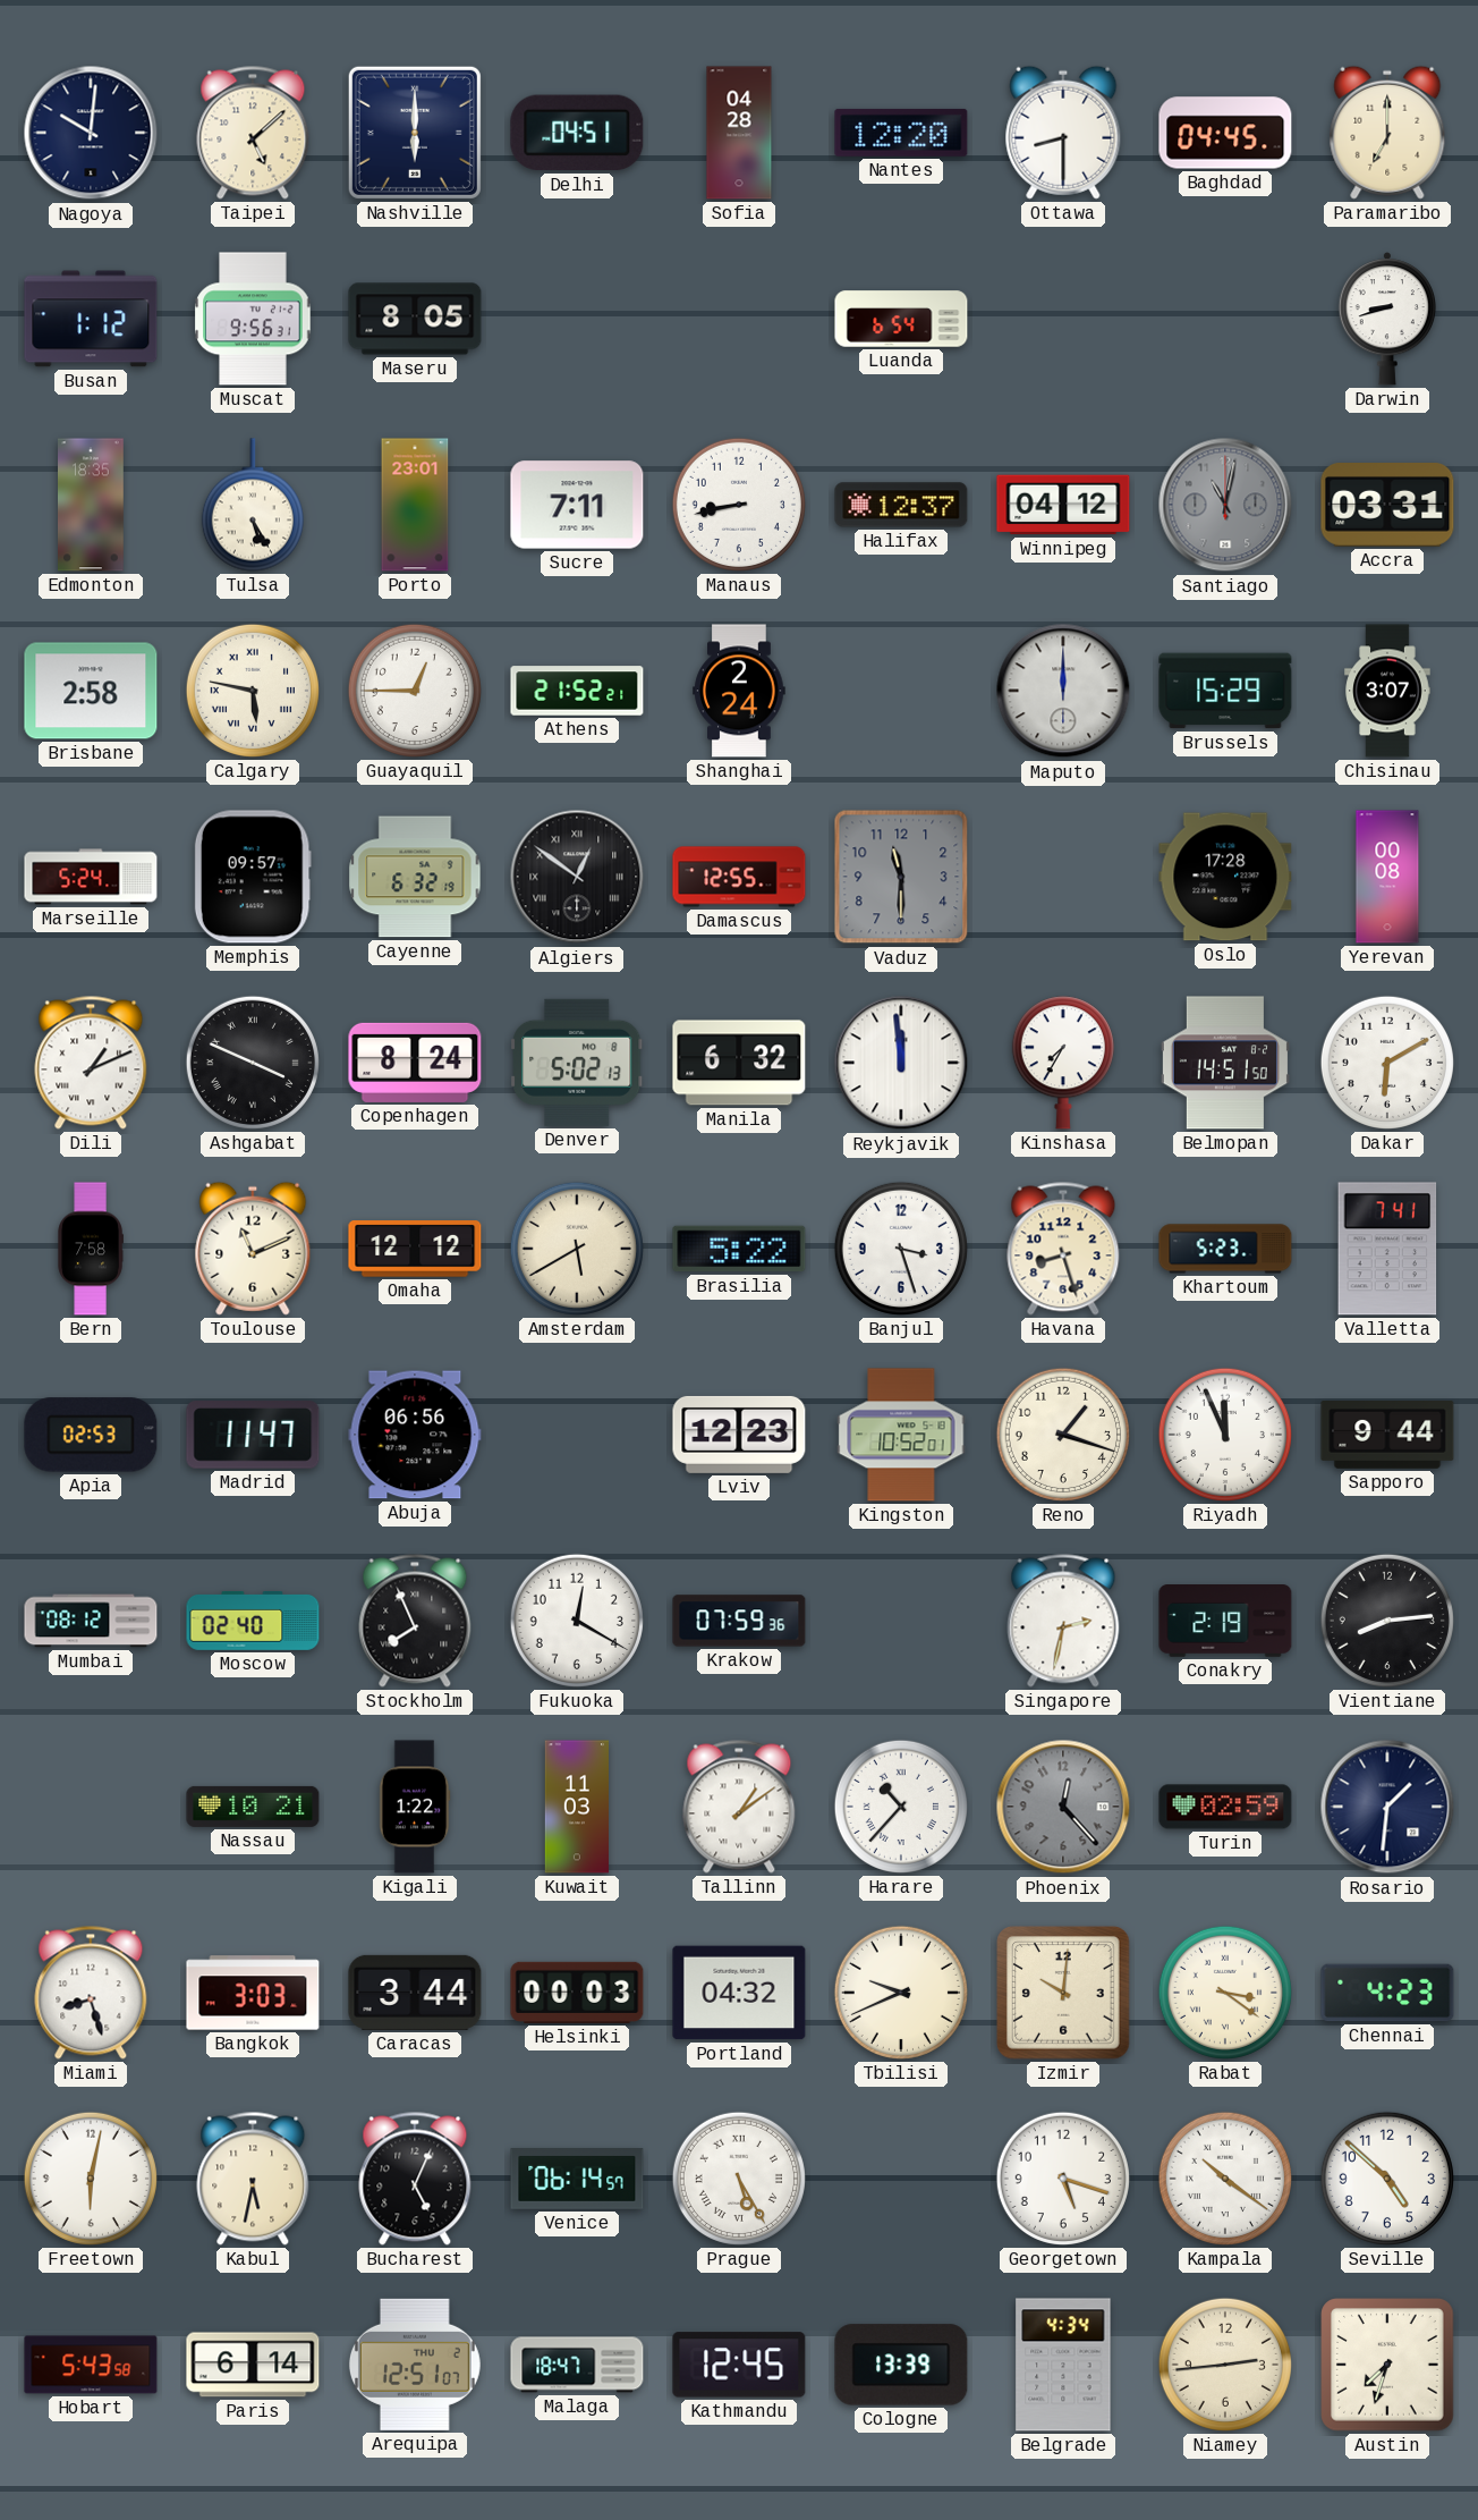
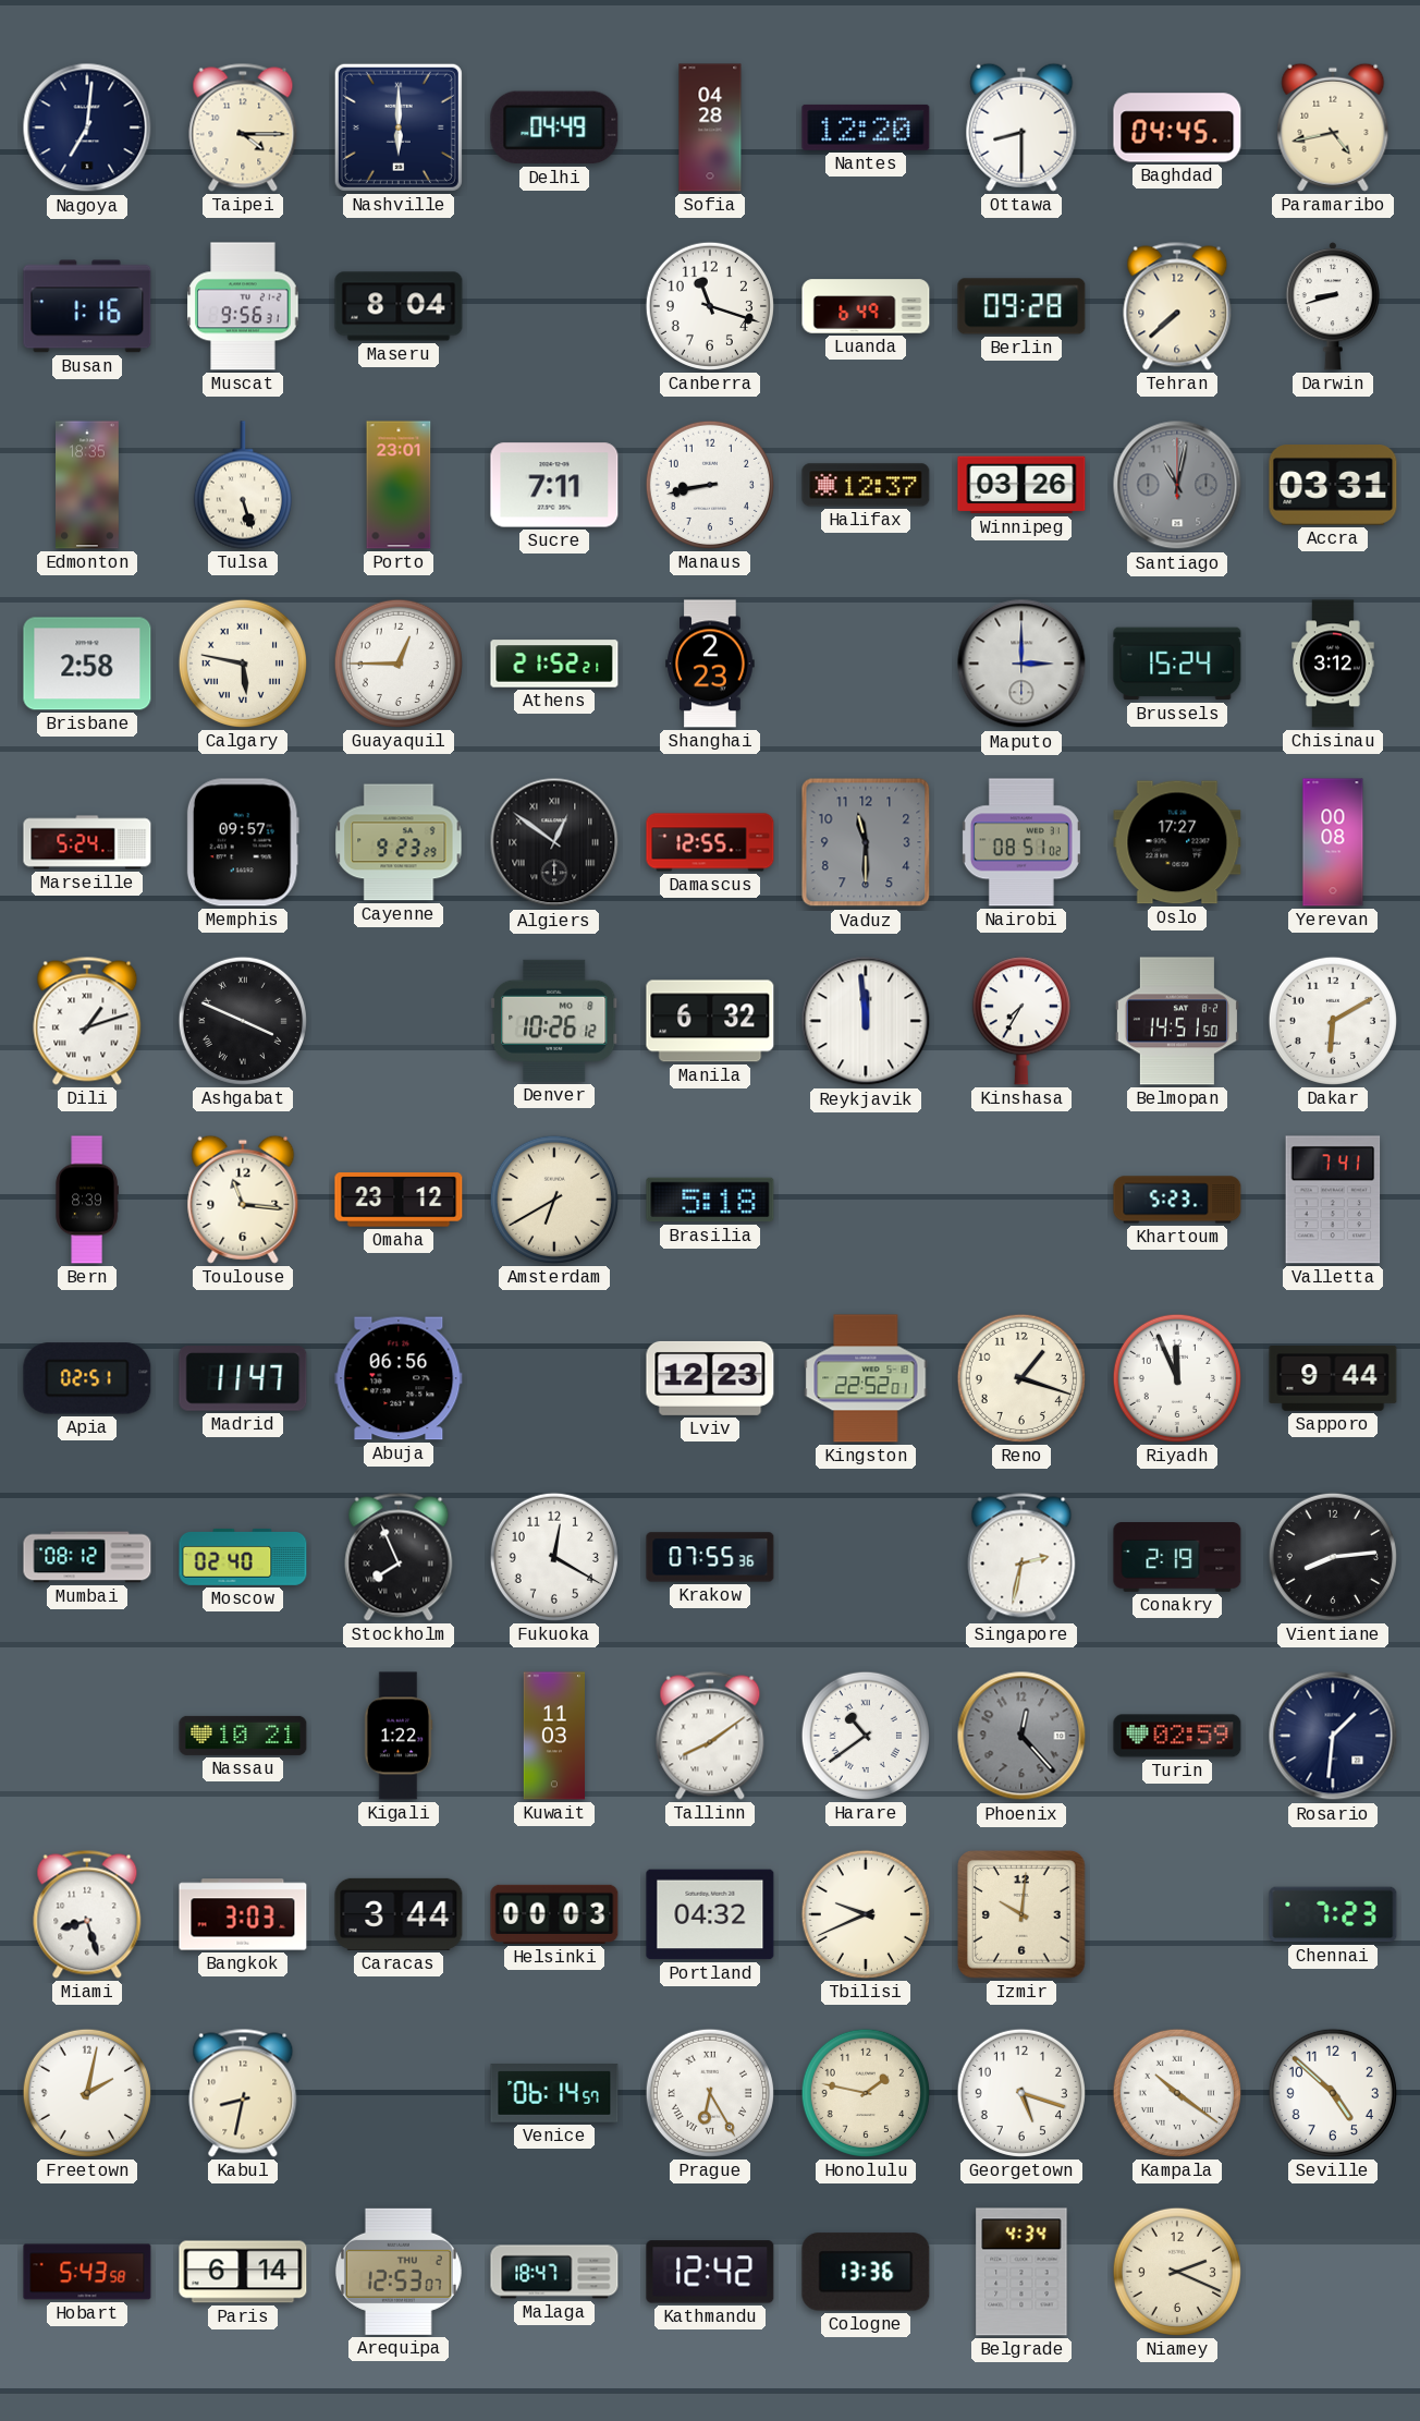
Nagoya: 10:01 -> 7:01 (87, 127)
Taipei: 5:08 -> 4:15 (243, 127)
Delhi: 04:51 -> 04:49 (554, 127)
Paramaribo: 7:00 -> 4:43 (1333, 127)
Busan: 1:12 -> 1:16 (87, 306)
Maseru: 8:05 -> 8:04 (399, 306)
Canberra: none -> 11:18 (710, 306)
Luanda: 6:54 -> 6:49 (866, 306)
Berlin: none -> 09:28 (1021, 306)
Tehran: none -> 7:38 (1177, 306)
Tulsa: 5:25 -> 5:27 (243, 485)
Winnipeg: 04:12 -> 03:26 (1021, 485)
Shanghai: 2:24 -> 2:23 (710, 664)
Maputo: 12:00 -> 3:00 (1021, 664)
Brussels: 15:29 -> 15:24 (1177, 664)
Chisinau: 3:07 -> 3:12 (1333, 664)
Cayenne: 6:32 -> 9:23 (399, 842)
Nairobi: none -> 08:51 (1021, 842)
Oslo: 17:28 -> 17:27 (1177, 842)
Dili: 1:11 -> 1:12 (87, 1021)
Copenhagen: 8:24 -> none (415, 1063)
Denver: 5:02 -> 10:26 (554, 1021)
Bern: 7:58 -> 8:39 (87, 1200)
Toulouse: 11:11 -> 11:16 (243, 1200)
Omaha: 12:12 -> 23:12 (399, 1200)
Amsterdam: 5:40 -> 6:40 (554, 1200)
Brasilia: 5:22 -> 5:18 (710, 1200)
Banjul: 3:27 -> none (901, 1249)
Havana: 8:27 -> none (1063, 1249)
Apia: 02:53 -> 02:51 (87, 1378)
Kingston: 10:52 -> 22:52 (866, 1378)
Krakow: 07:59 -> 07:55 (710, 1557)
Tallinn: 1:09 -> 8:09 (710, 1736)
Harare: 10:37 -> 10:39 (866, 1736)
Rabat: 3:21 -> none (1225, 1993)
Chennai: 4:23 -> 7:23 (1333, 1914)
Freetown: 6:02 -> 2:02 (87, 2093)
Kabul: 5:32 -> 8:32 (243, 2093)
Bucharest: 5:04 -> none (415, 2179)
Prague: 5:25 -> 6:25 (710, 2093)
Honolulu: none -> 1:47 (866, 2093)
Arequipa: 12:51 -> 12:53 (399, 2272)
Kathmandu: 12:45 -> 12:42 (710, 2272)
Cologne: 13:39 -> 13:36 (866, 2272)
Niamey: 2:44 -> 2:19 (1177, 2272)
Austin: 7:33 -> none (1387, 2365)
